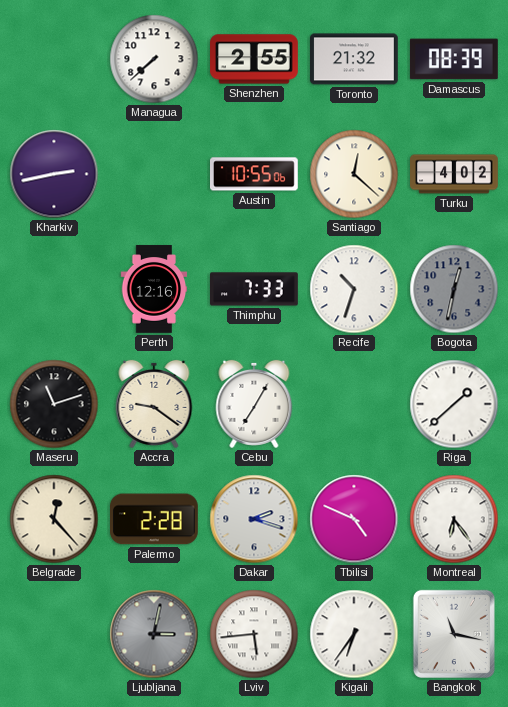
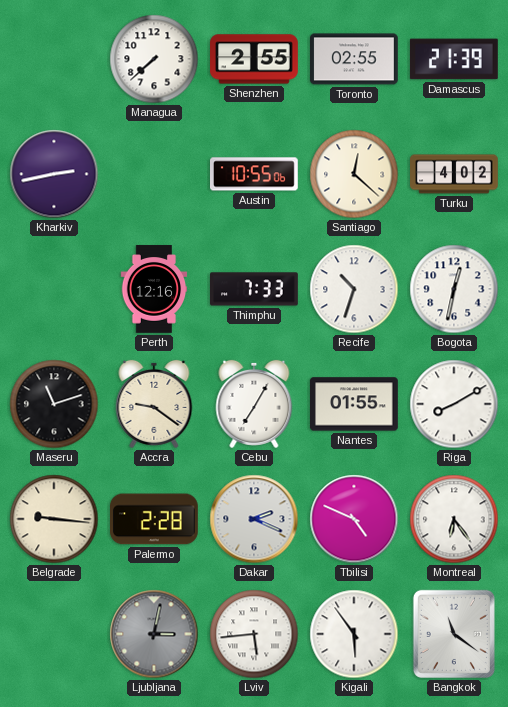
Toronto: 21:32 -> 02:55 (355, 59)
Damascus: 08:39 -> 21:39 (454, 59)
Bogota dial: grey -> white (454, 289)
Nantes: none -> 01:55 (355, 404)
Riga: 1:38 -> 8:10 (454, 404)
Belgrade: 12:23 -> 9:16 (54, 519)
Dakar: 2:18 -> 2:19 (254, 519)
Kigali: 6:36 -> 5:54 (354, 634)
Bangkok: 11:17 -> 11:21 (454, 634)
